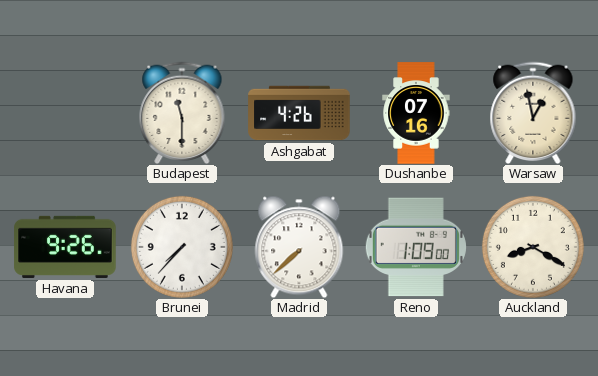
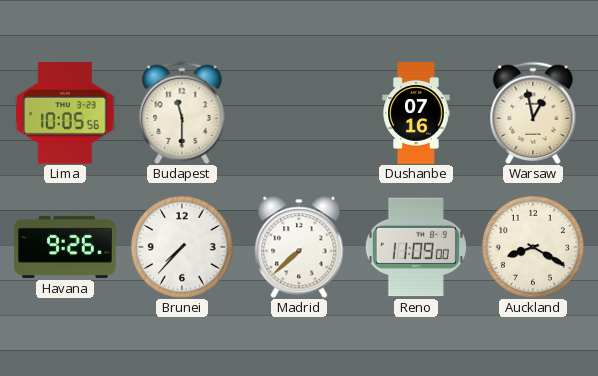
Lima: none -> 10:05 (65, 113)
Ashgabat: 4:26 -> none (299, 113)
Reno: 1:09 -> 11:09 (416, 247)
